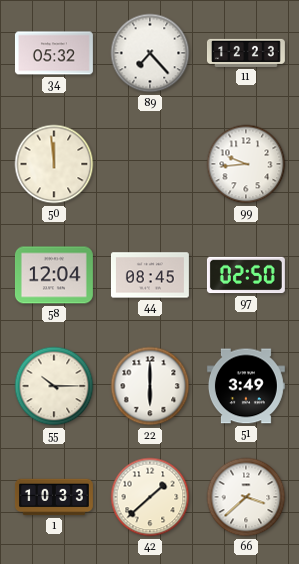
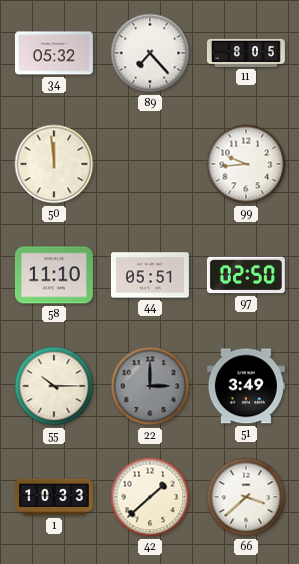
11: 12:23 -> 8:05 (246, 53)
58: 12:04 -> 11:10 (54, 275)
44: 08:45 -> 05:51 (150, 275)
22: 6:00 -> 3:00 (150, 386)
22 dial: white -> grey (150, 386)
